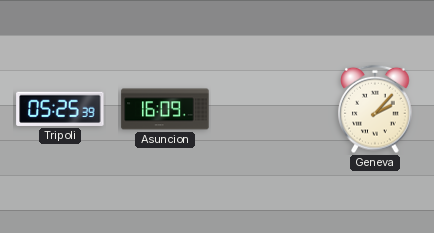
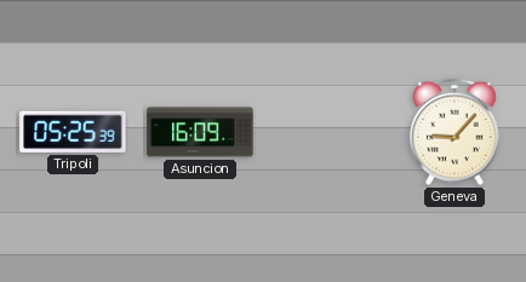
Geneva: 2:07 -> 9:07 (454, 132)
